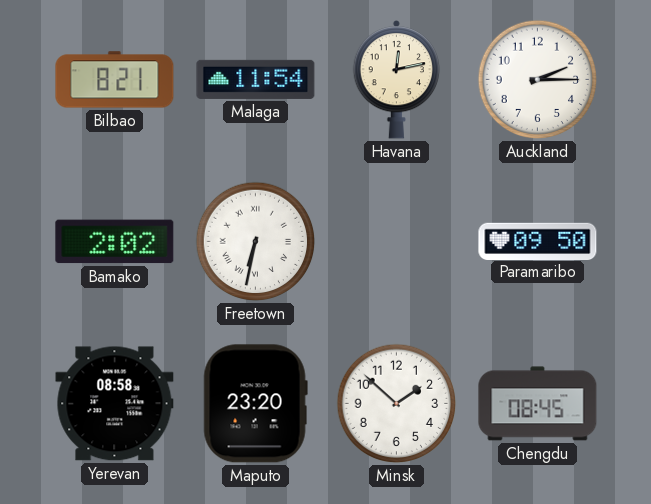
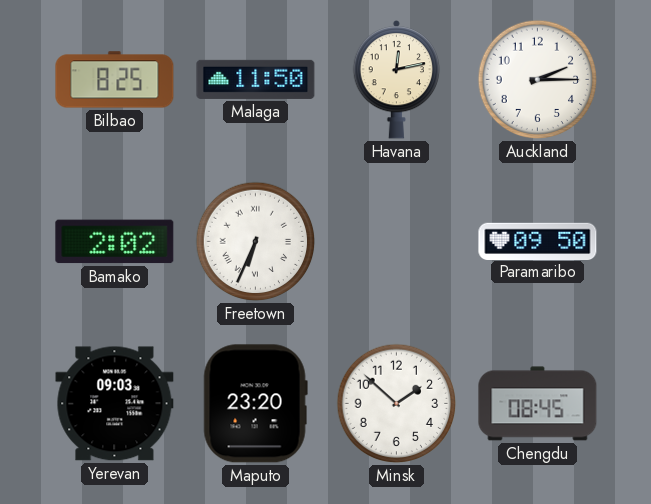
Bilbao: 8:21 -> 8:25 (115, 80)
Malaga: 11:54 -> 11:50 (256, 79)
Freetown: 6:32 -> 6:34 (256, 242)
Yerevan: 08:58 -> 09:03 (115, 404)
